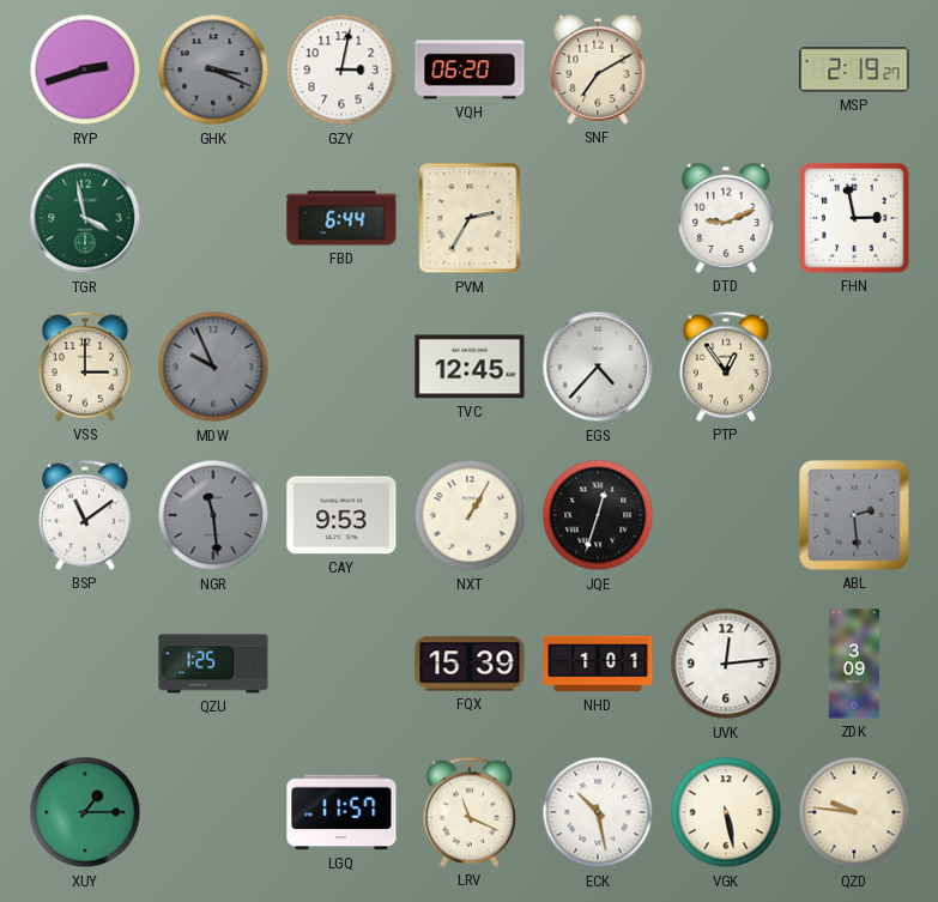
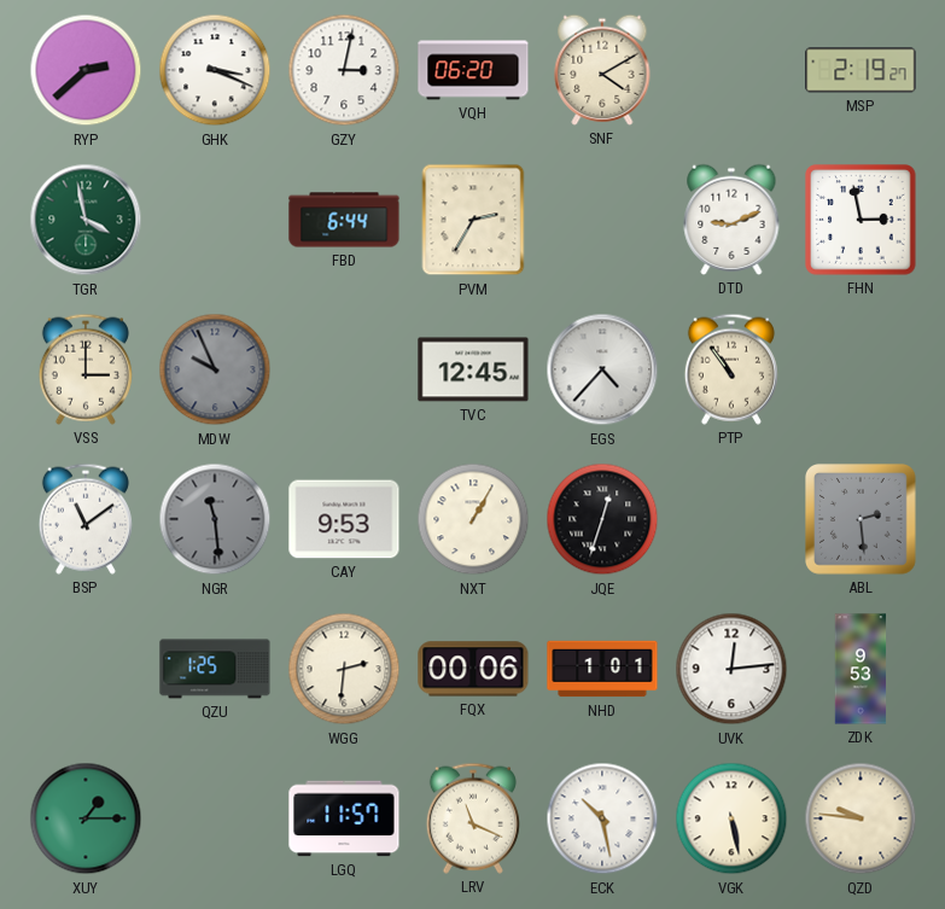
RYP: 2:42 -> 2:38 (86, 70)
GHK dial: grey -> white (215, 70)
SNF: 7:10 -> 4:10 (602, 70)
PTP: 12:54 -> 10:54 (731, 369)
WGG: none -> 2:31 (344, 669)
FQX: 15:39 -> 00:06 (473, 669)
ZDK: 3:09 -> 9:53 (861, 669)
